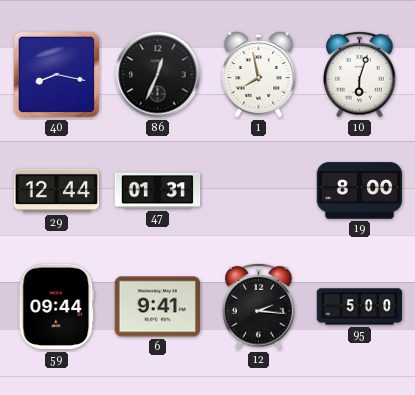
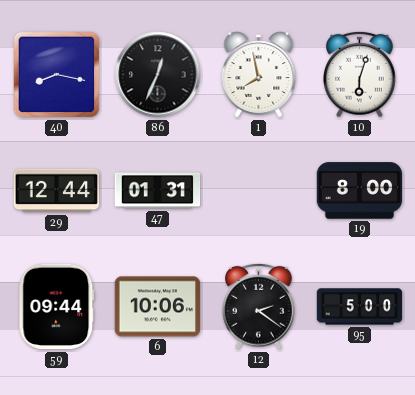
6: 9:41 -> 10:06 (158, 307)
12: 2:16 -> 2:21 (259, 306)
